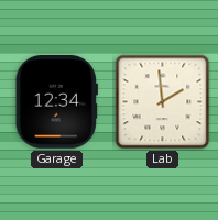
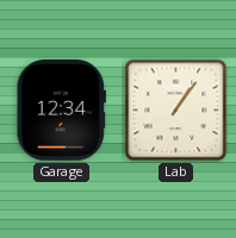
Lab: 1:59 -> 1:06 (176, 111)
